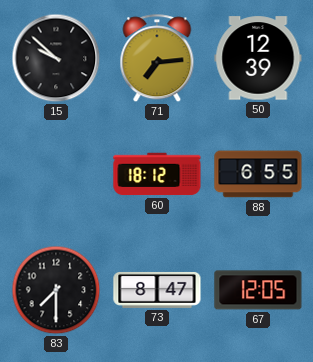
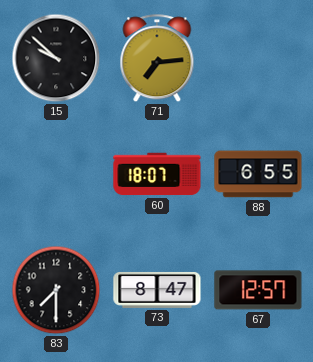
50: 12:39 -> none (258, 58)
60: 18:12 -> 18:07 (157, 174)
67: 12:05 -> 12:57 (258, 290)
